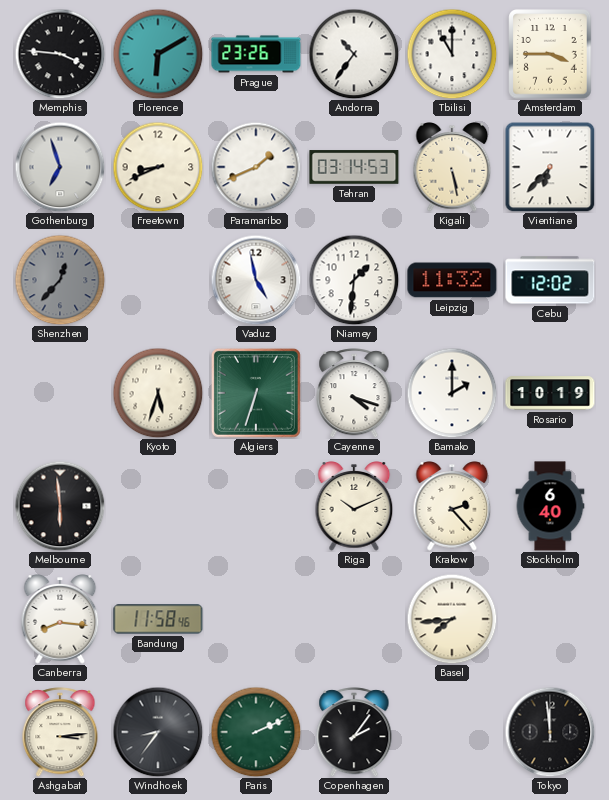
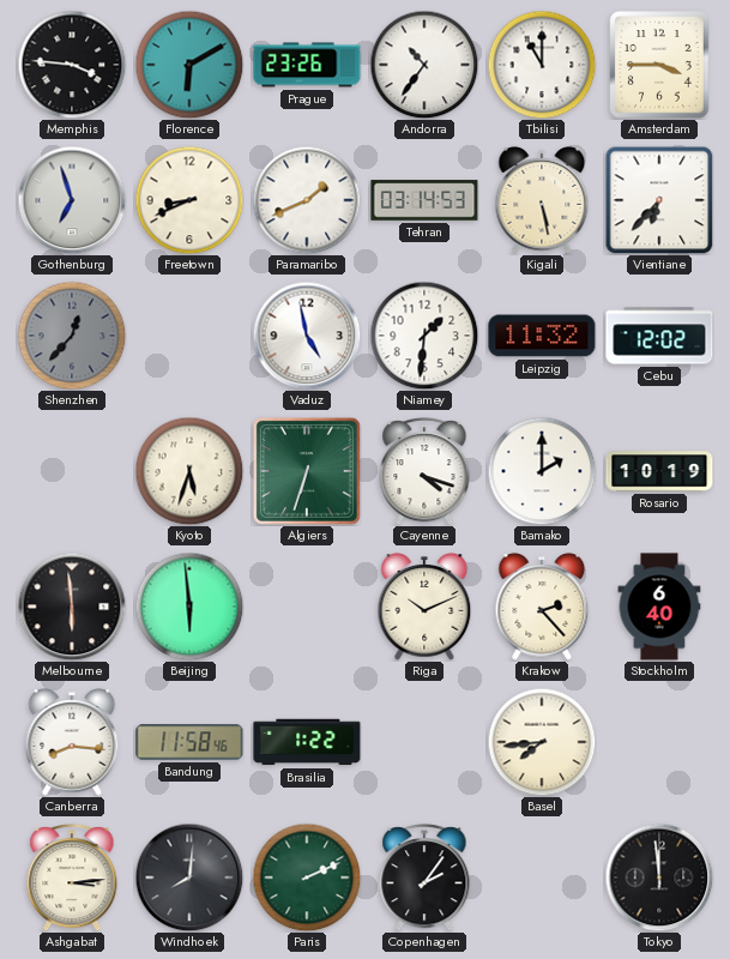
Beijing: none -> 5:59 (189, 607)
Brasilia: none -> 1:22 (307, 742)
Windhoek: 8:36 -> 8:01 (189, 877)
